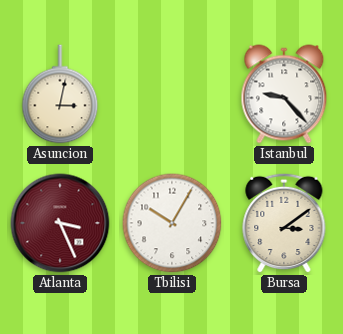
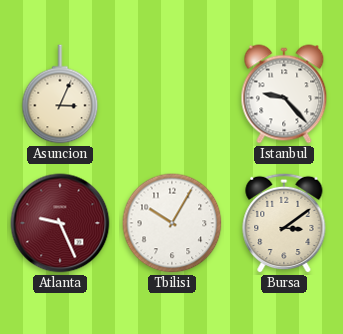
Asuncion: 3:02 -> 3:04 (60, 94)
Atlanta: 3:26 -> 9:26 (60, 223)
